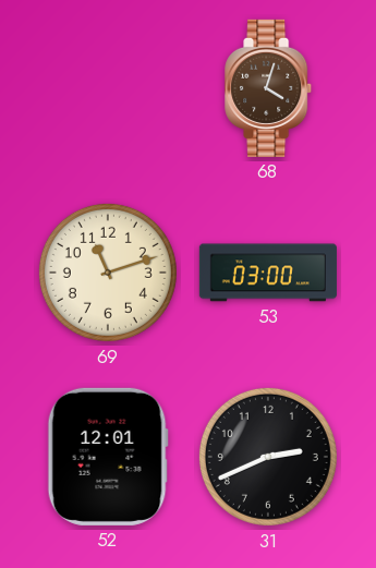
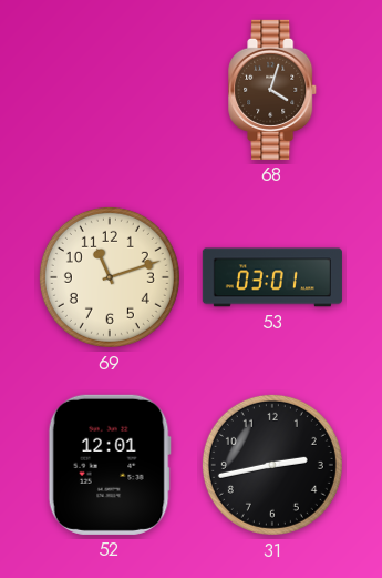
53: 03:00 -> 03:01 (272, 277)
31: 2:41 -> 2:43 (272, 465)
